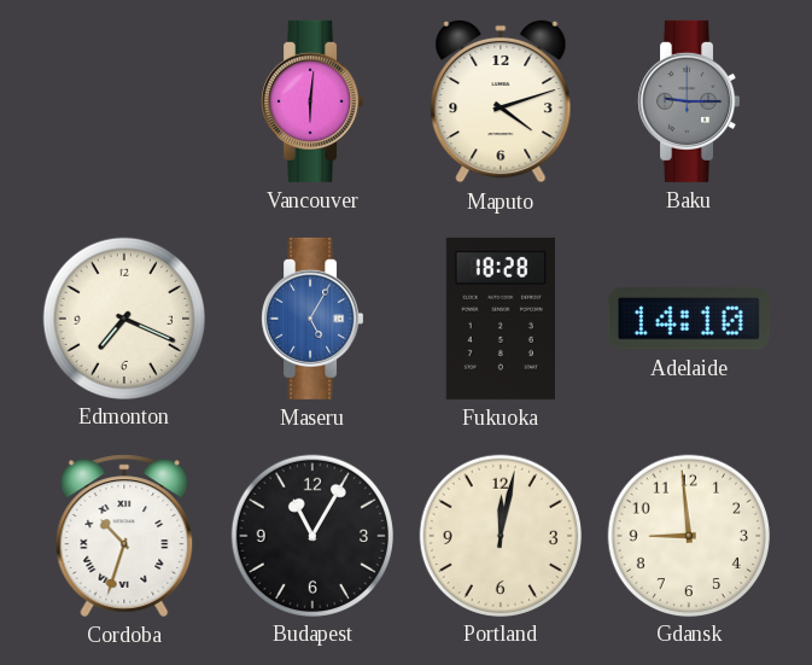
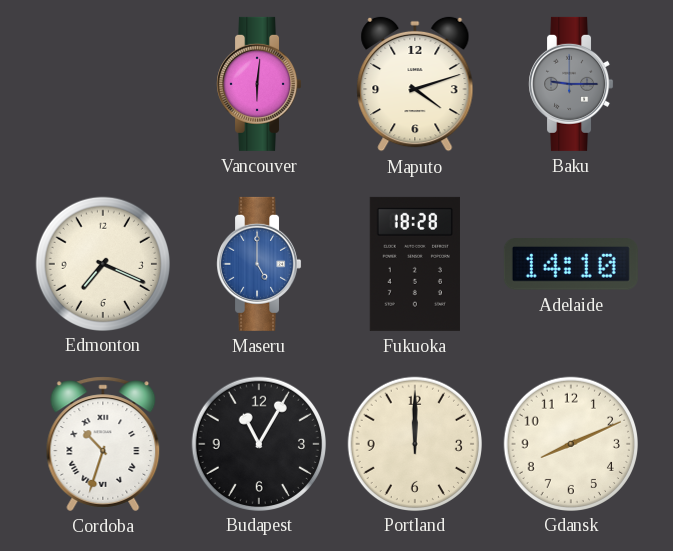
Maseru: 5:05 -> 5:00 (259, 264)
Portland: 12:02 -> 12:00 (414, 443)
Gdansk: 8:59 -> 8:11 (570, 443)
